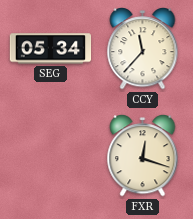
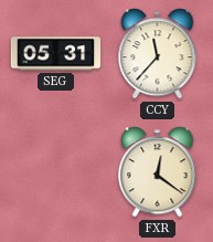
SEG: 05:34 -> 05:31 (56, 54)
FXR: 12:18 -> 12:21 (158, 172)
